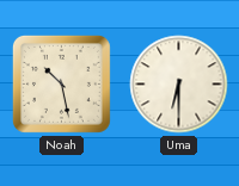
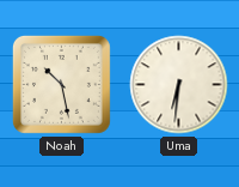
Uma: 6:30 -> 6:31 (179, 85)
